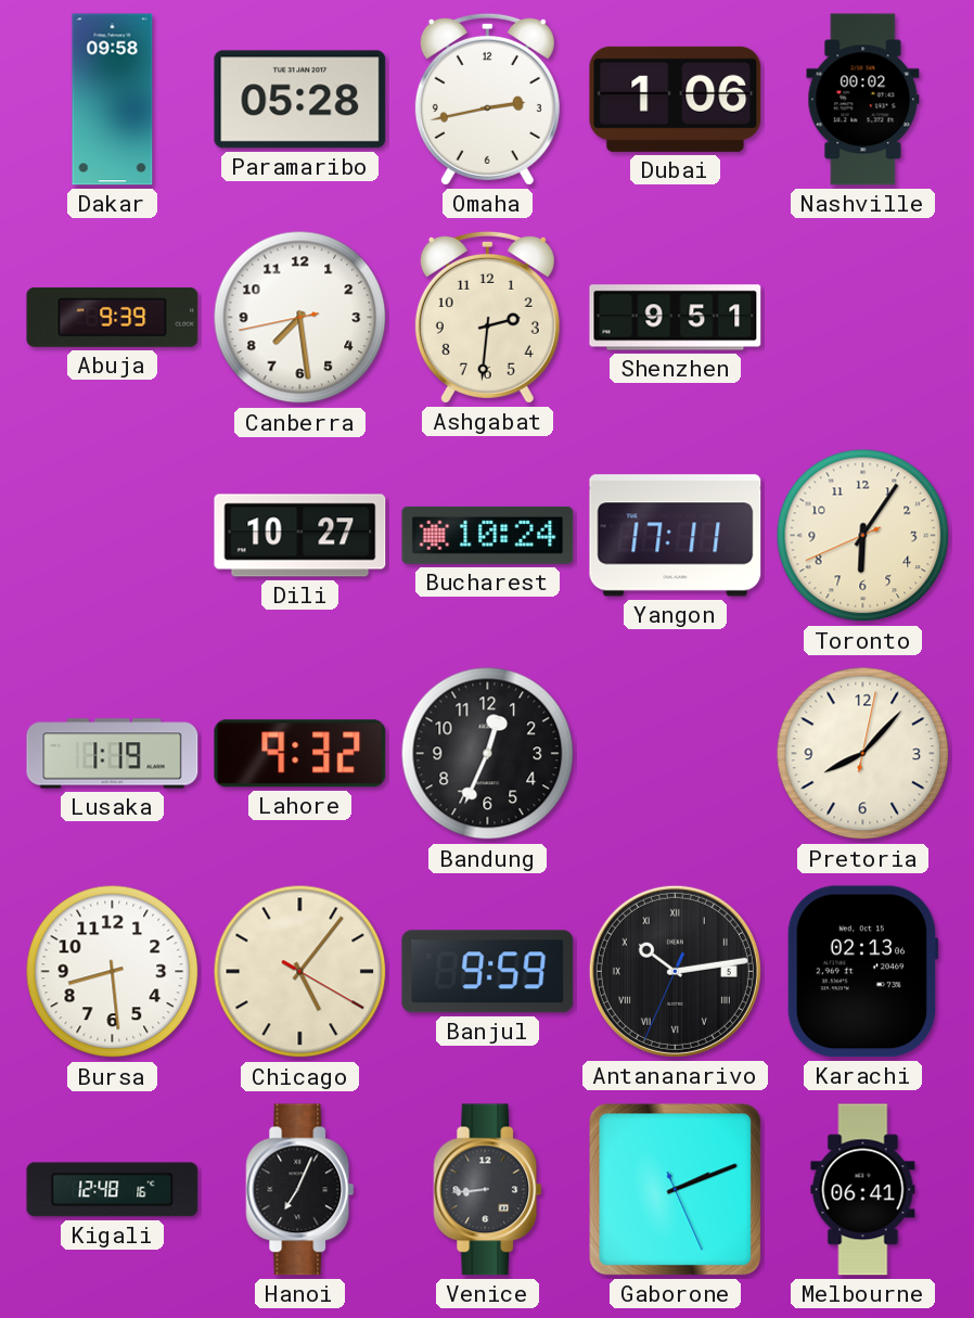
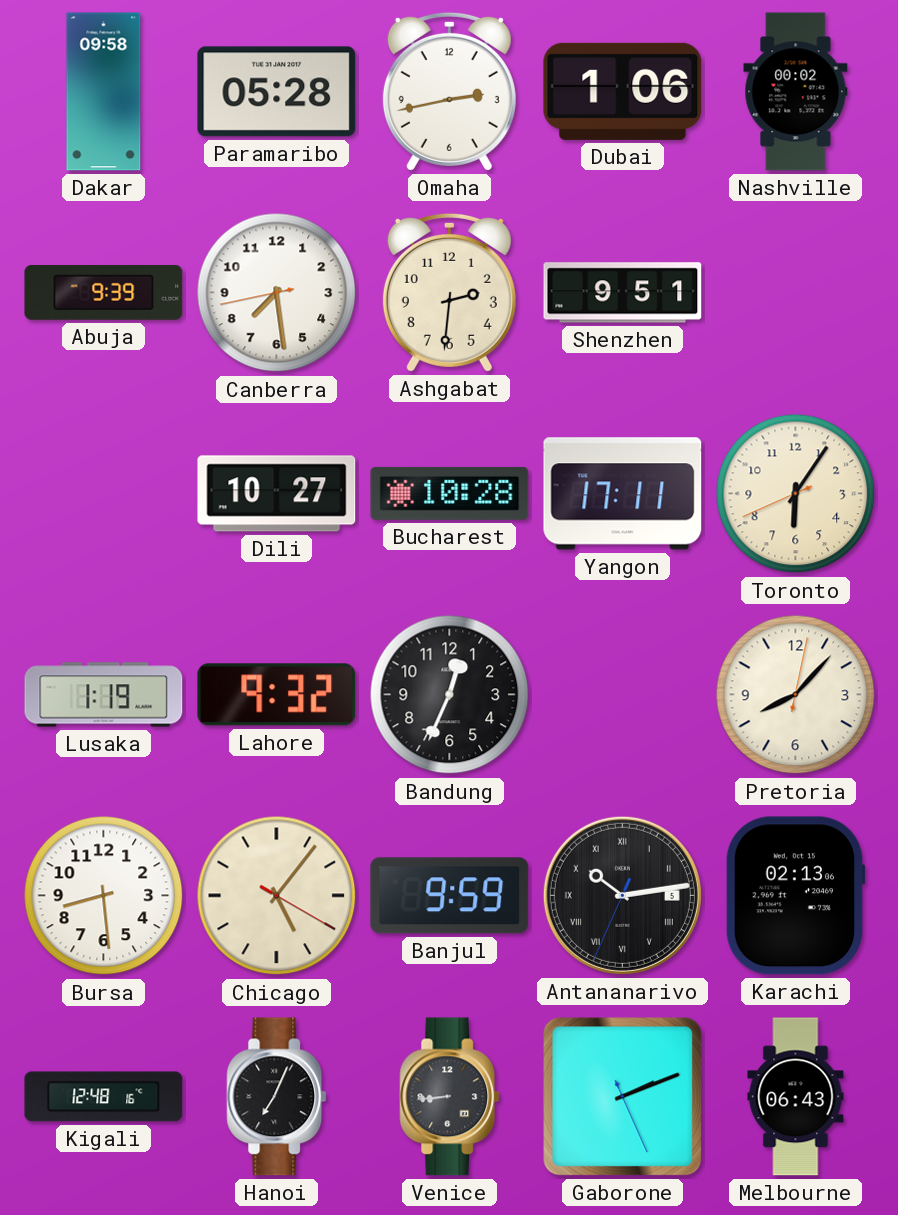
Bucharest: 10:24 -> 10:28 (450, 493)
Melbourne: 06:41 -> 06:43 (796, 1097)
